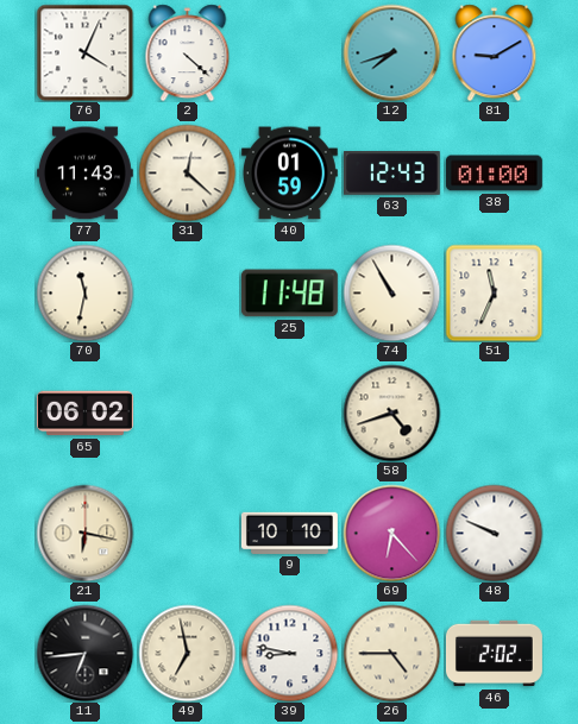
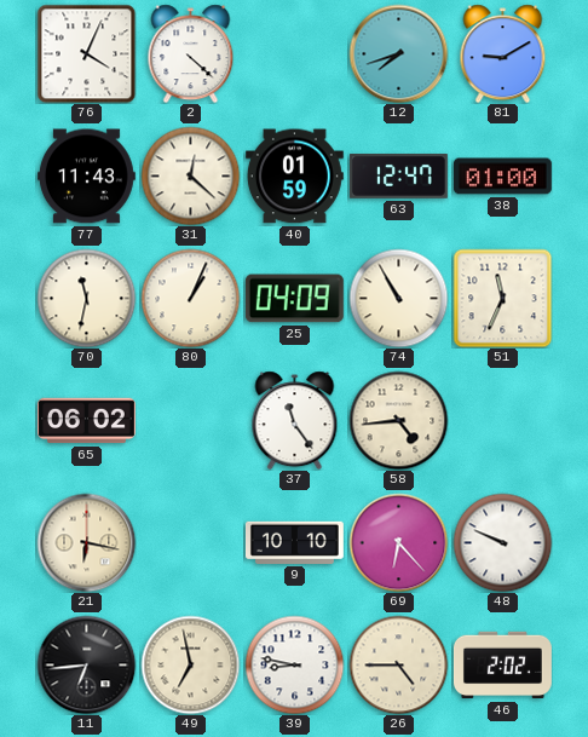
63: 12:43 -> 12:47 (398, 177)
80: none -> 1:04 (190, 298)
25: 11:48 -> 04:09 (294, 299)
37: none -> 11:24 (295, 420)
58: 4:42 -> 4:44 (398, 420)
